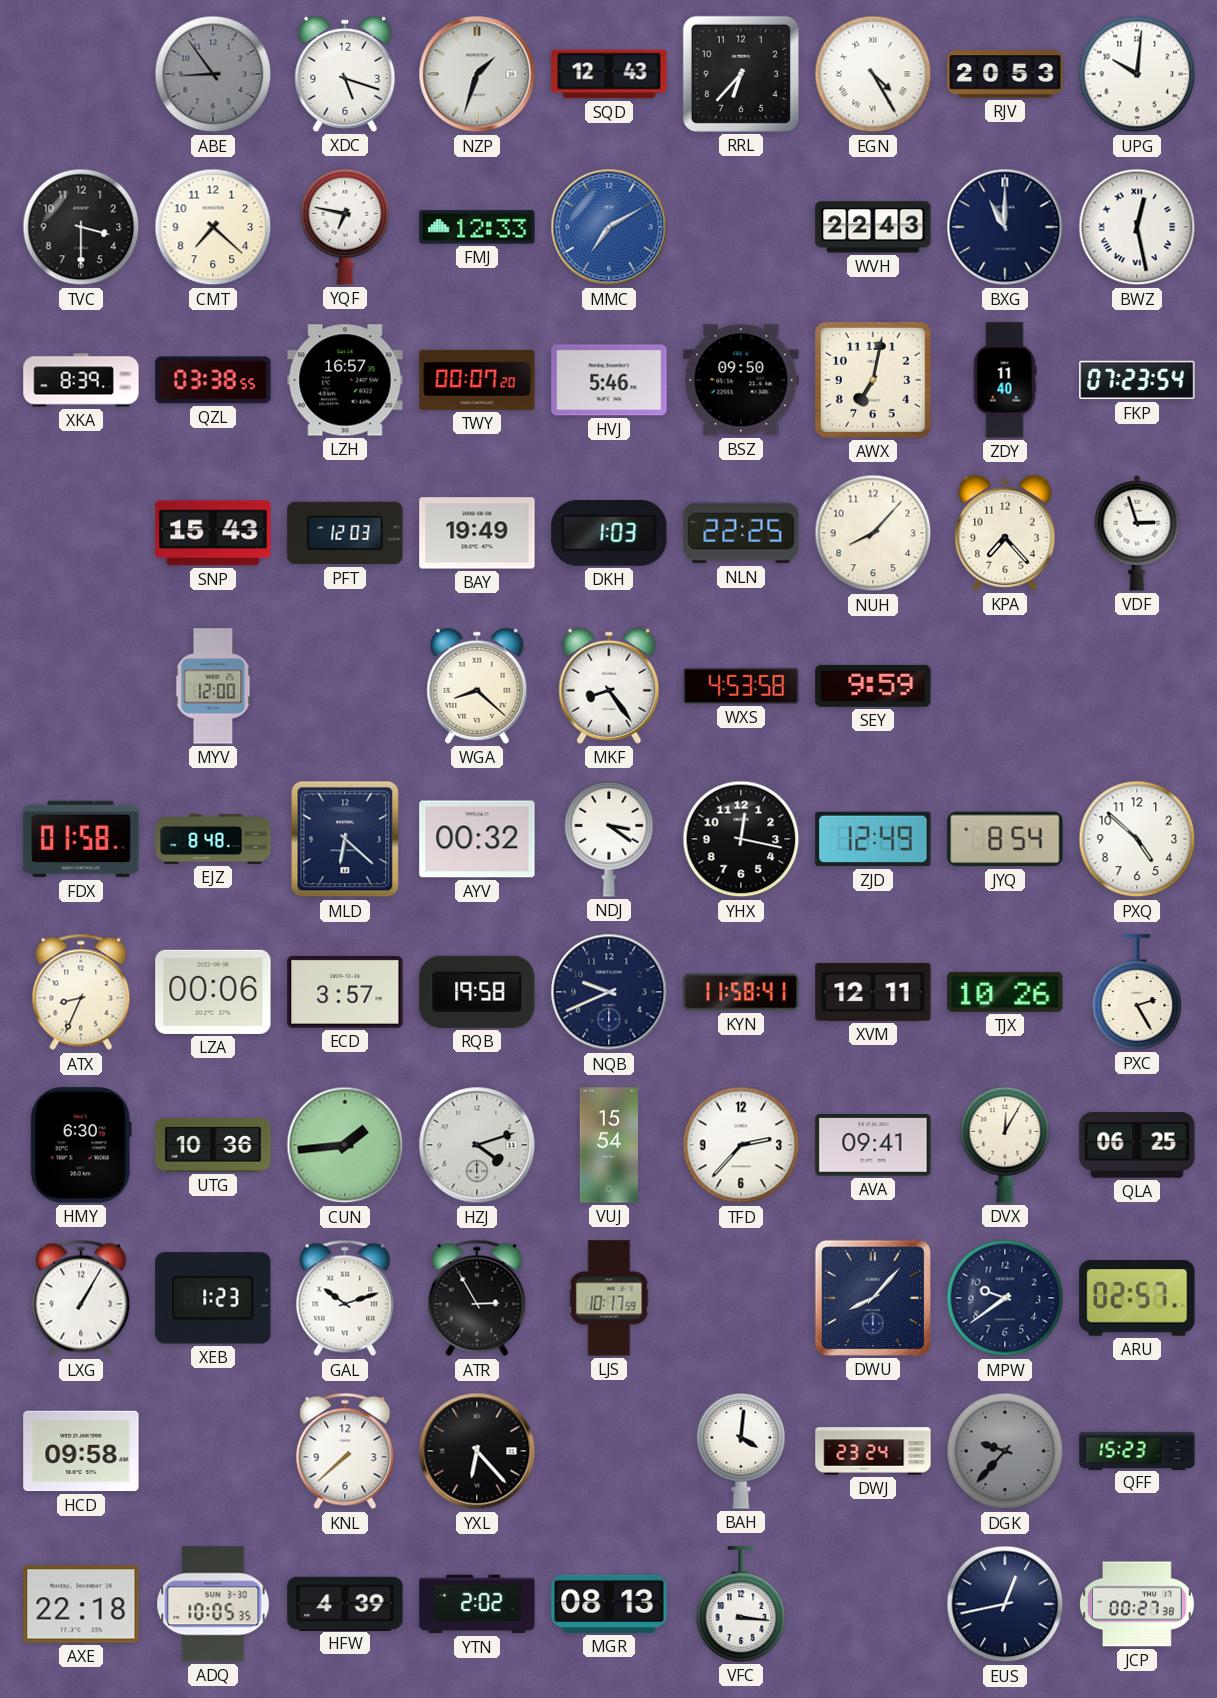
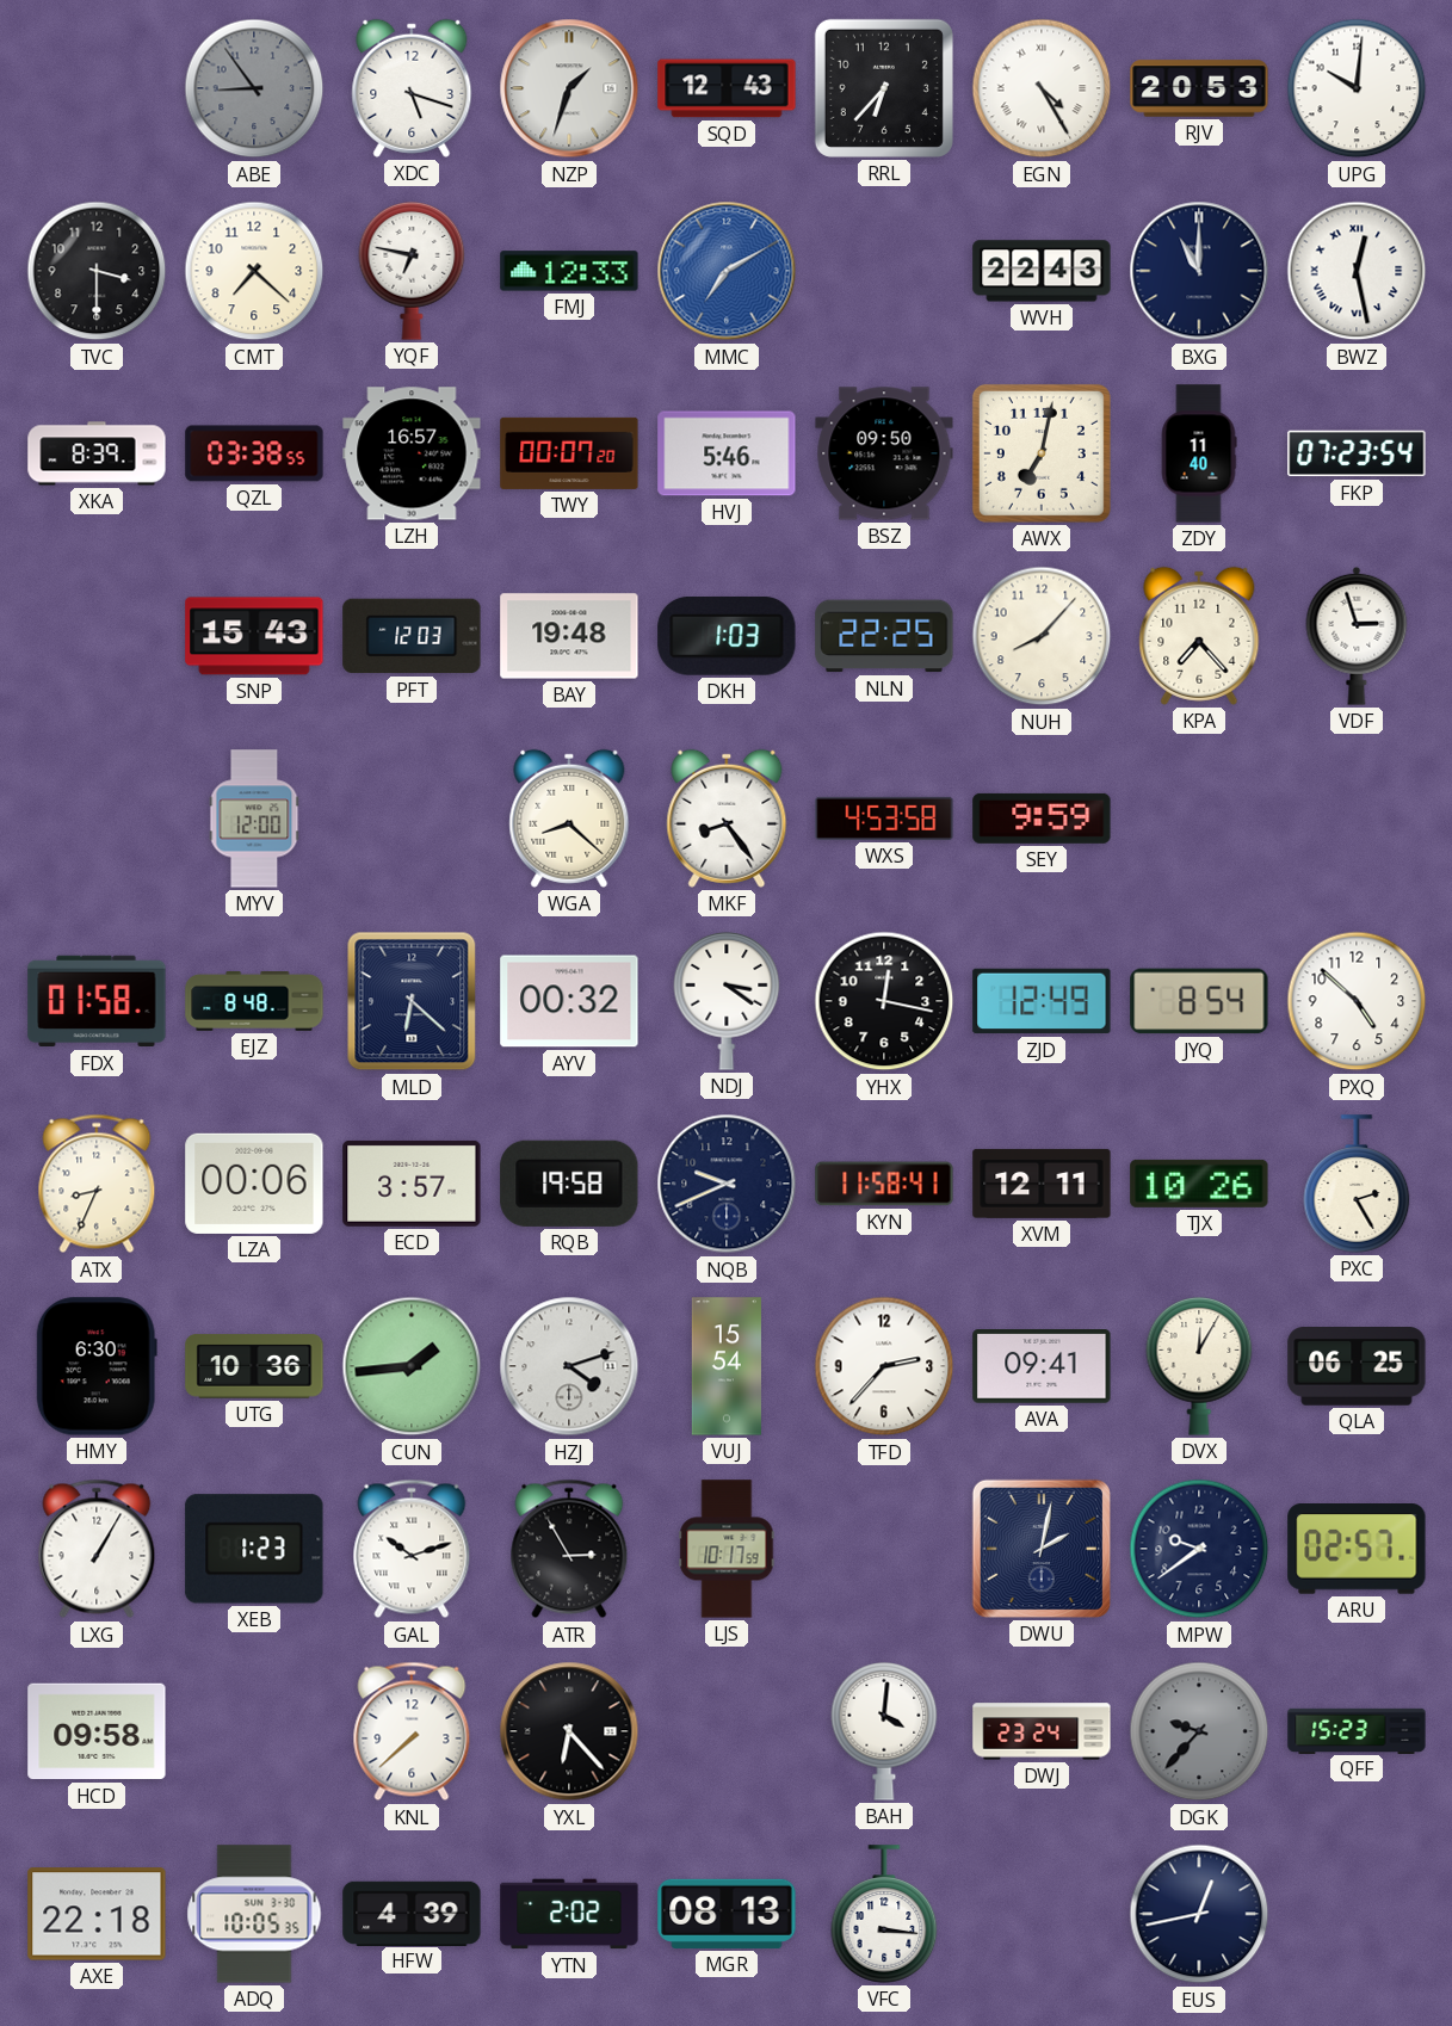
BAY: 19:49 -> 19:48 (569, 636)
DWU: 8:07 -> 2:02 (1042, 1549)
JCP: 00:27 -> none (1137, 1604)
